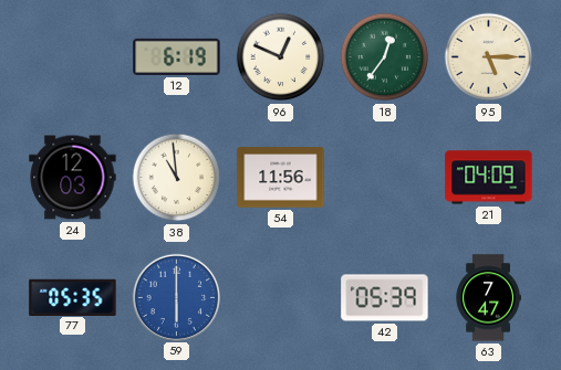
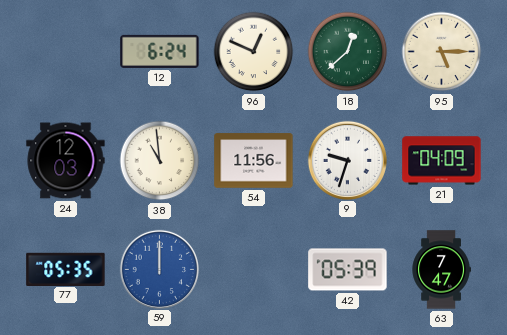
12: 6:19 -> 6:24 (160, 51)
18: 12:36 -> 12:38 (348, 52)
9: none -> 9:33 (347, 160)
59: 6:00 -> 12:00 (159, 269)
